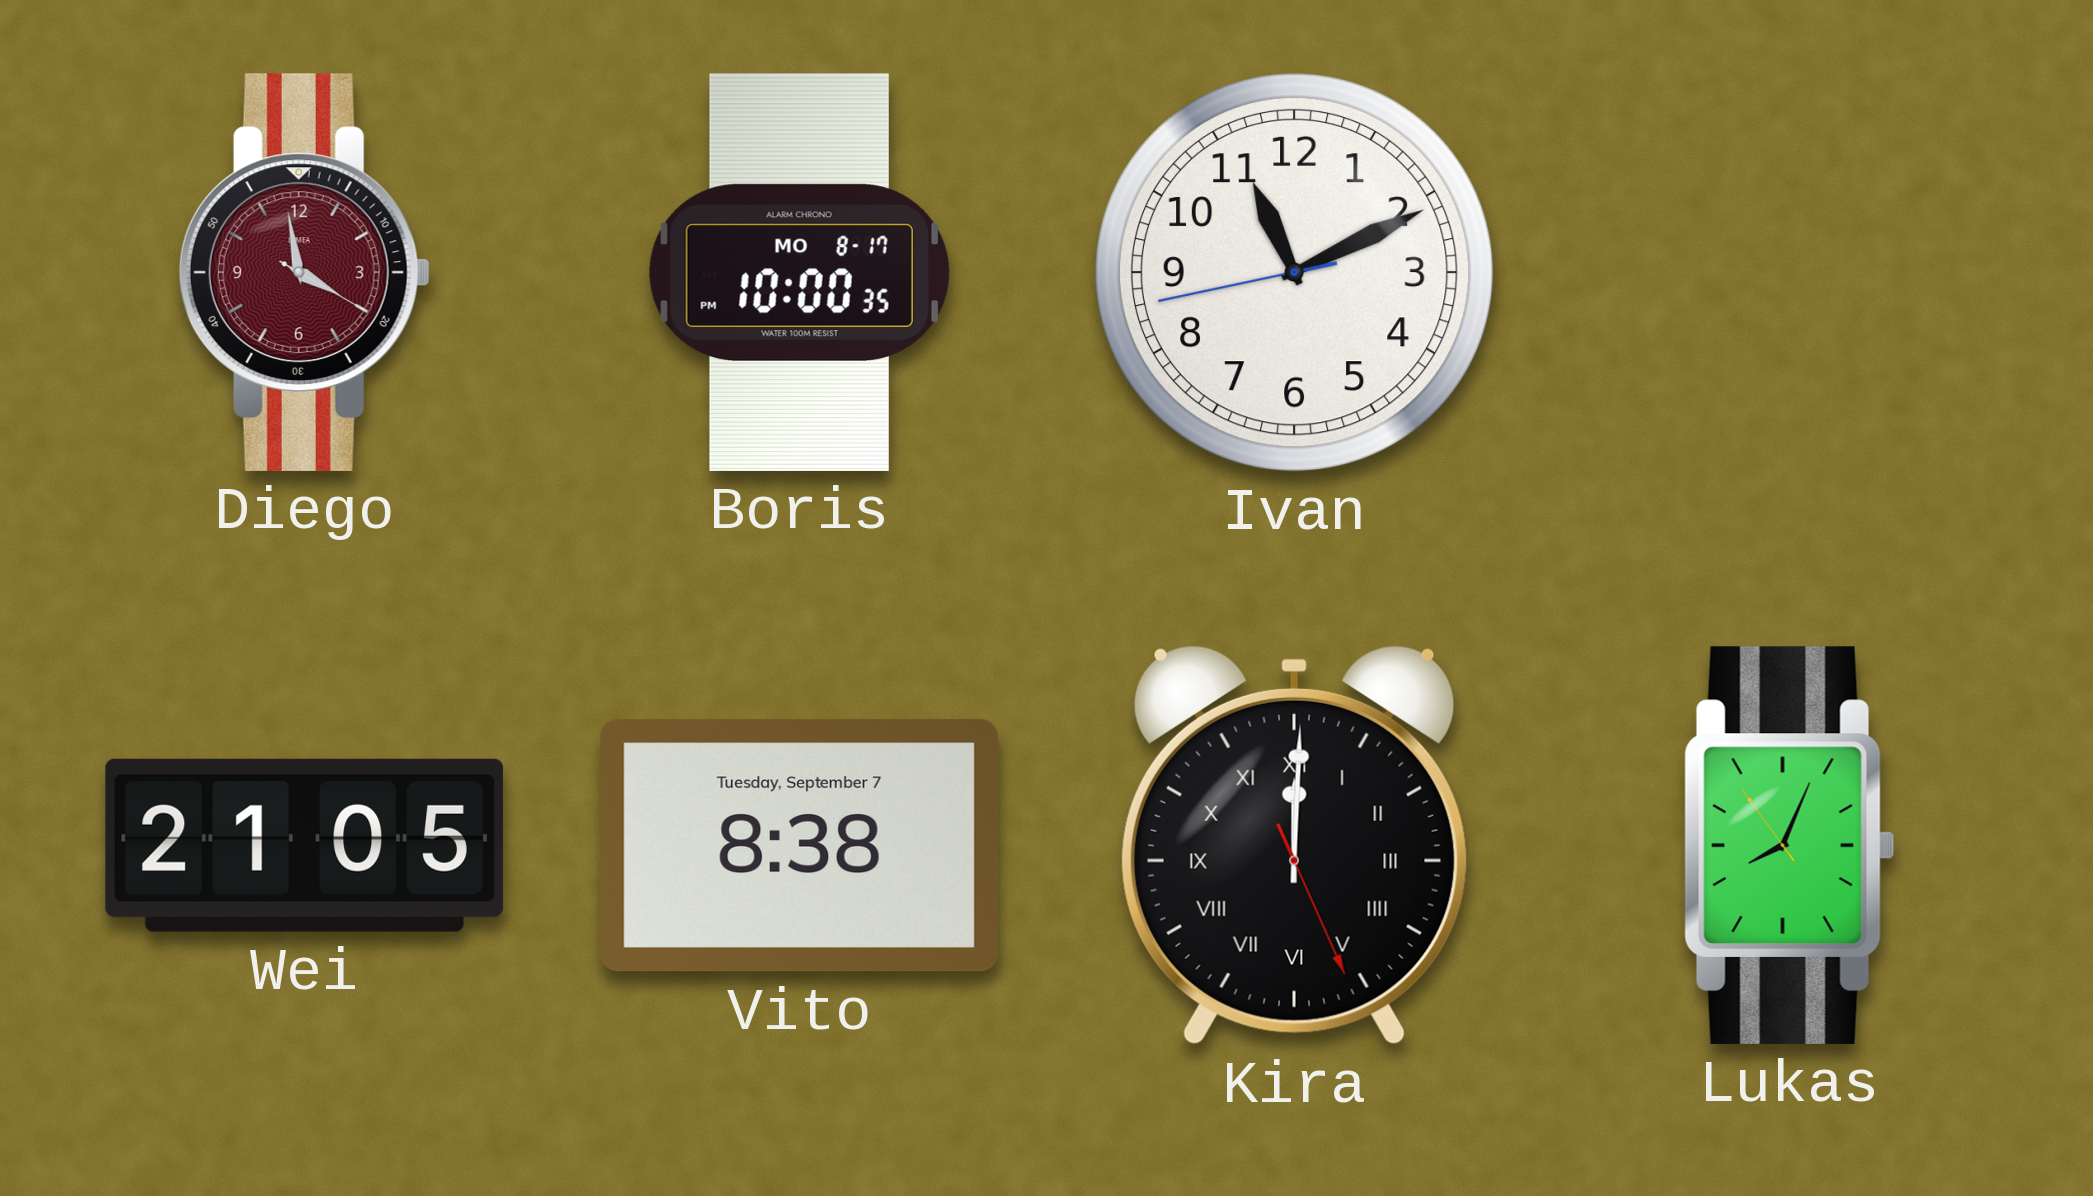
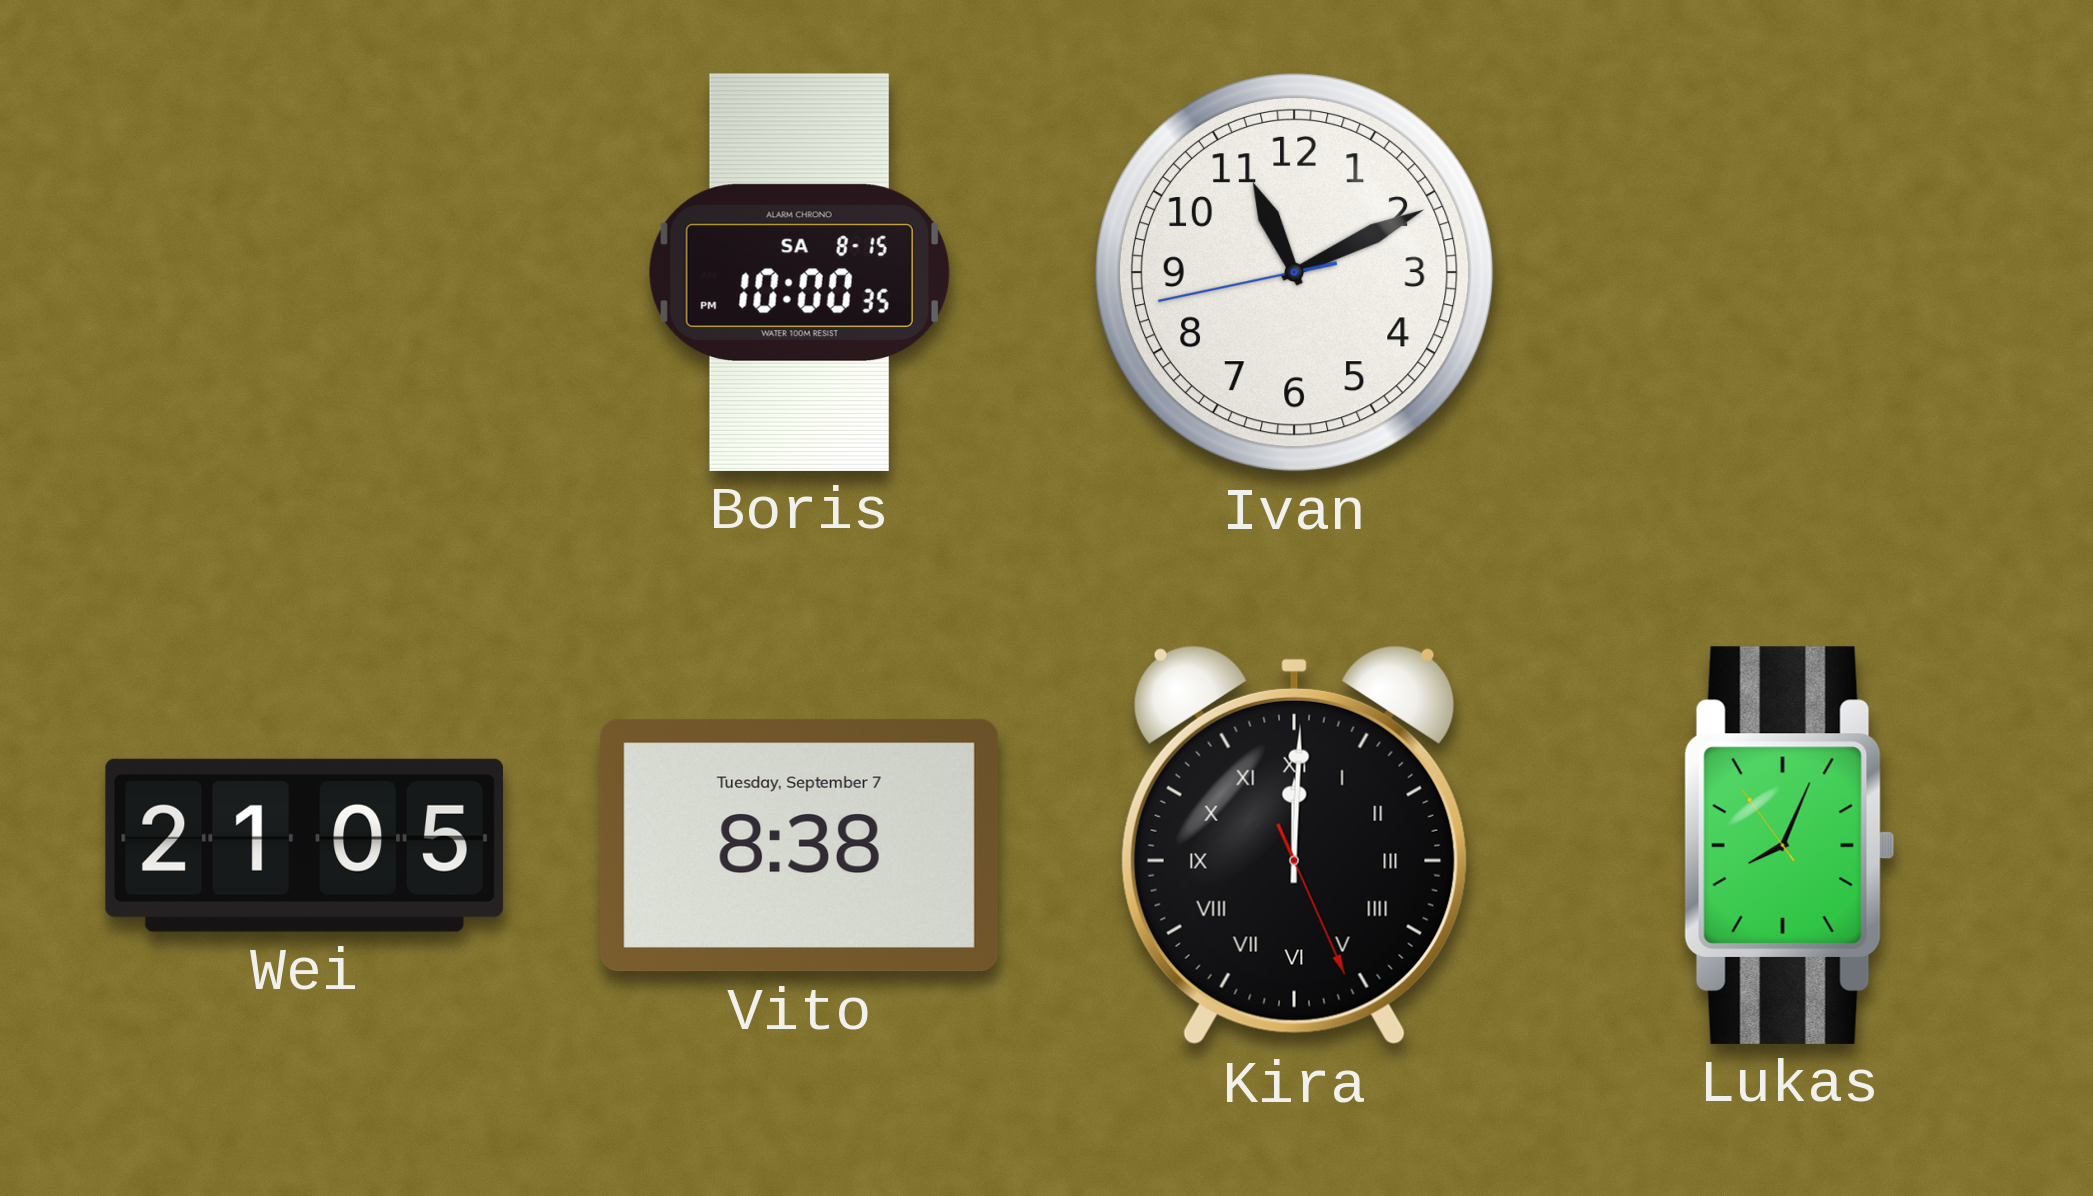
Diego: 3:58 -> none (304, 272)
Boris date: MO 8-17 -> SA 8-15 (799, 272)
